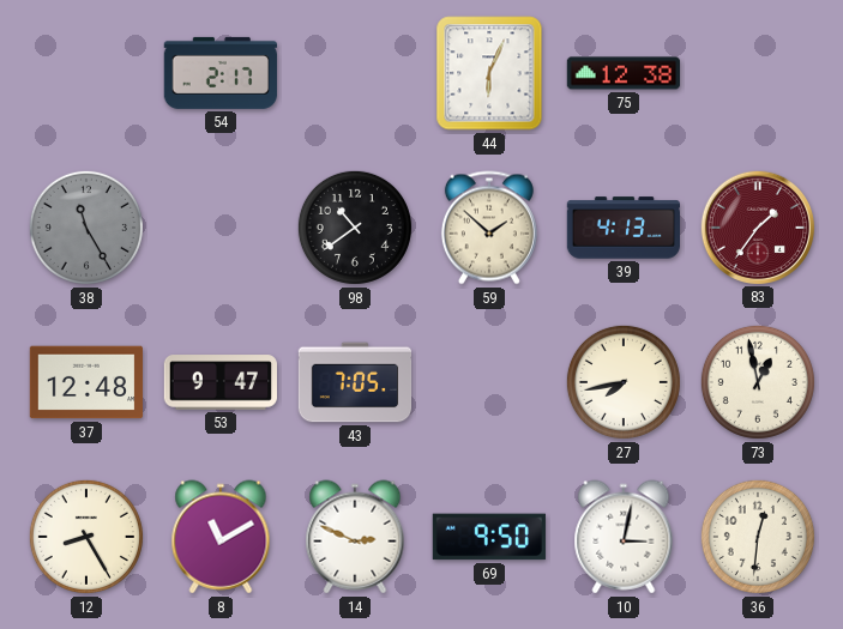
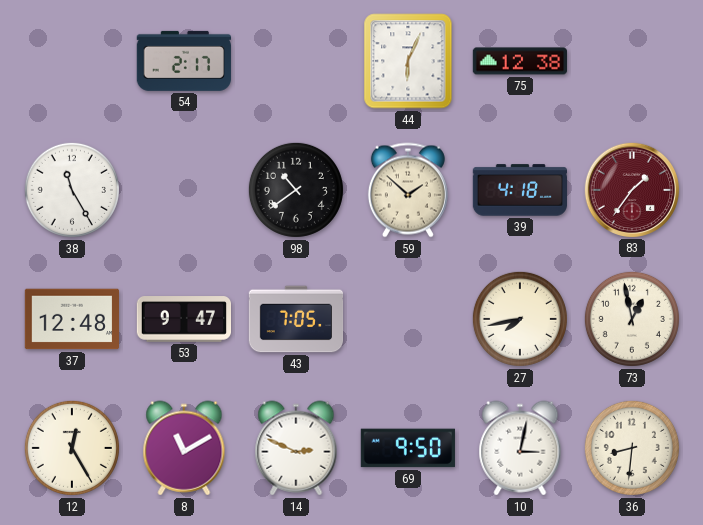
38 dial: grey -> white (72, 190)
39: 4:13 -> 4:18 (519, 190)
12: 8:25 -> 12:25 (72, 448)
36: 12:31 -> 8:31 (632, 448)
